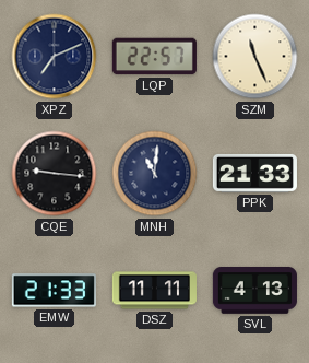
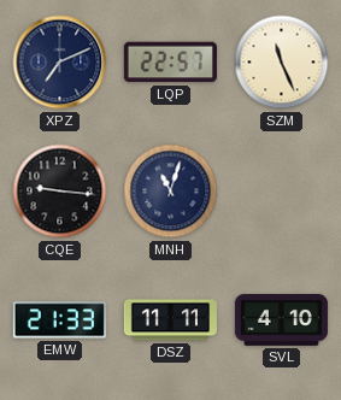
MNH: 11:01 -> 11:03 (171, 192)
PPK: 21:33 -> none (254, 173)
SVL: 4:13 -> 4:10 (281, 320)
